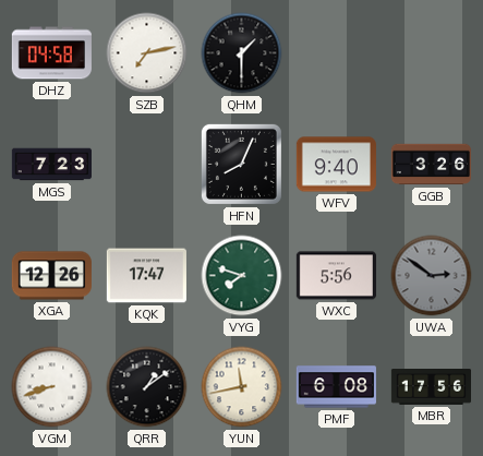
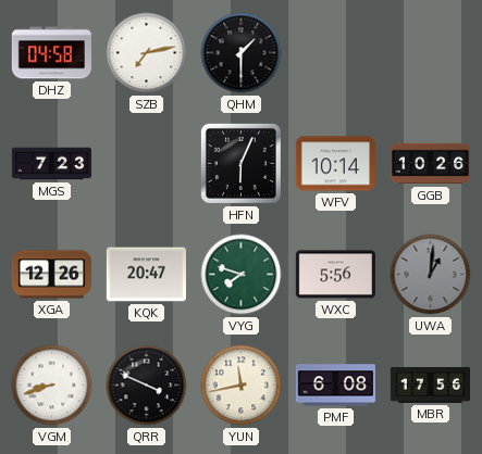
HFN: 8:04 -> 6:04 (240, 163)
WFV: 9:40 -> 10:14 (335, 164)
GGB: 3:26 -> 10:26 (430, 164)
KQK: 17:47 -> 20:47 (146, 275)
UWA: 2:51 -> 1:01 (431, 275)
QRR: 1:09 -> 3:49 (147, 386)
